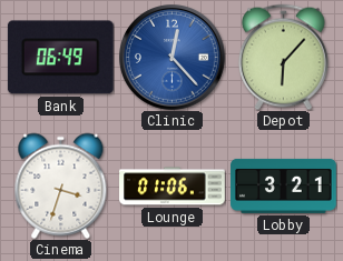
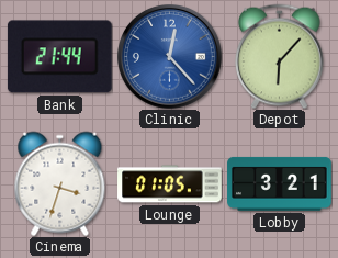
Bank: 06:49 -> 21:44 (59, 57)
Lounge: 01:06 -> 01:05 (170, 184)
